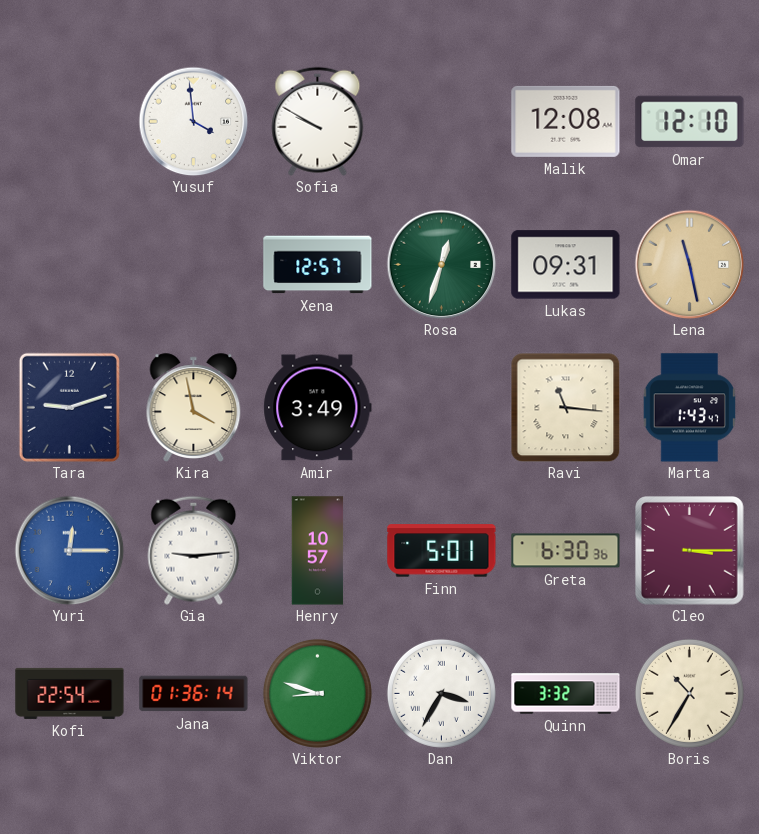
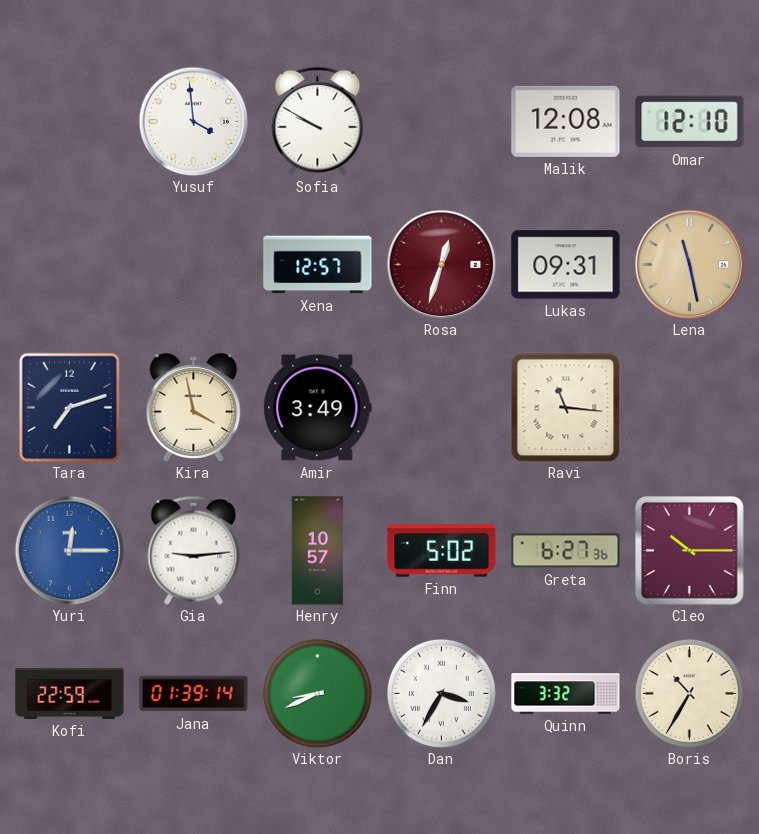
Rosa dial: green -> burgundy (441, 264)
Tara: 9:12 -> 7:12 (69, 407)
Marta: 1:43 -> none (690, 408)
Finn: 5:01 -> 5:02 (442, 551)
Greta: 6:30 -> 6:27 (566, 551)
Cleo: 3:15 -> 10:15 (690, 551)
Kofi: 22:54 -> 22:59 (70, 693)
Jana: 01:36 -> 01:39 (194, 694)
Viktor: 8:48 -> 8:41 (317, 693)
